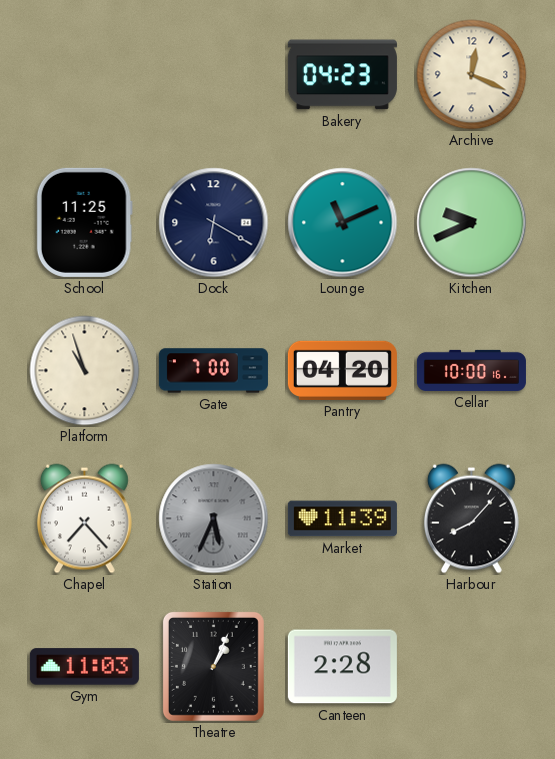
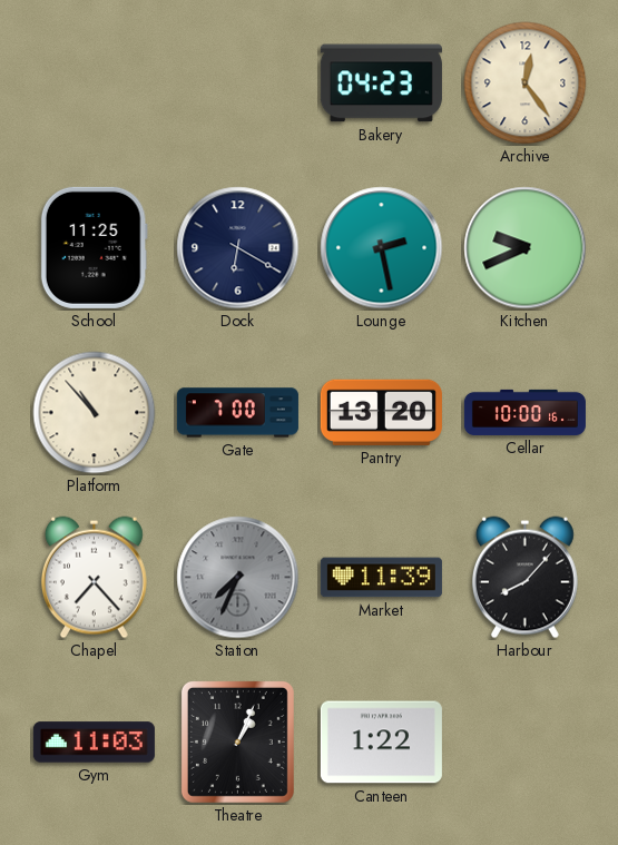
Archive: 12:19 -> 12:24 (526, 83)
Lounge: 11:11 -> 2:28 (382, 248)
Platform: 10:57 -> 10:53 (95, 413)
Pantry: 04:20 -> 13:20 (381, 412)
Station: 5:34 -> 7:34 (238, 578)
Canteen: 2:28 -> 1:22 (381, 743)
